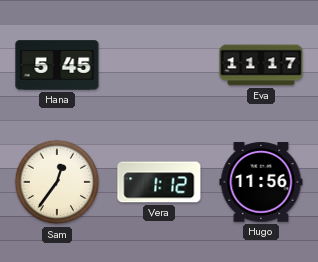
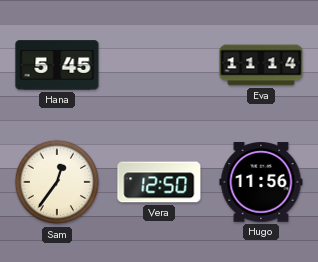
Eva: 11:17 -> 11:14 (261, 65)
Vera: 1:12 -> 12:50 (159, 182)
